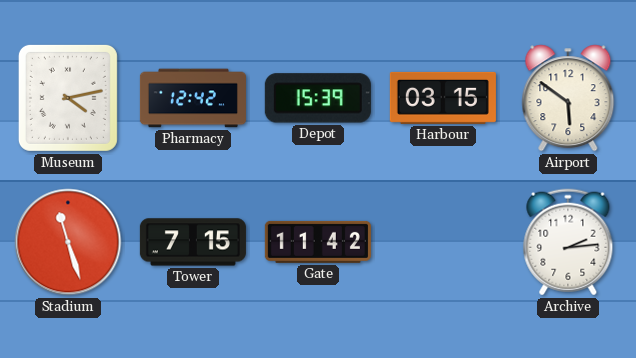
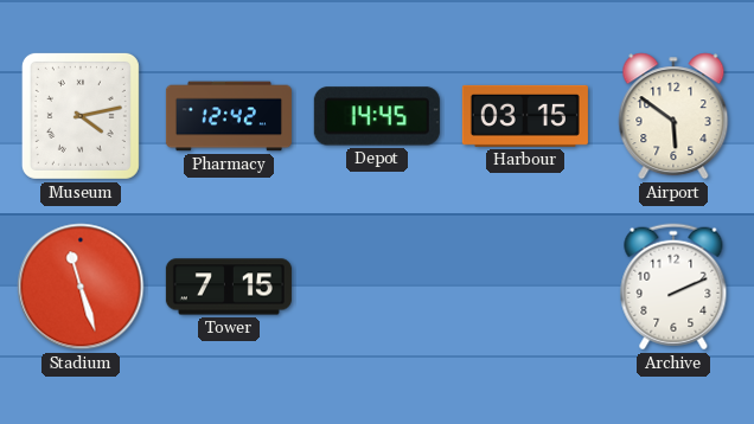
Depot: 15:39 -> 14:45 (377, 116)
Gate: 11:42 -> none (318, 242)
Archive: 2:14 -> 2:11 (673, 287)
